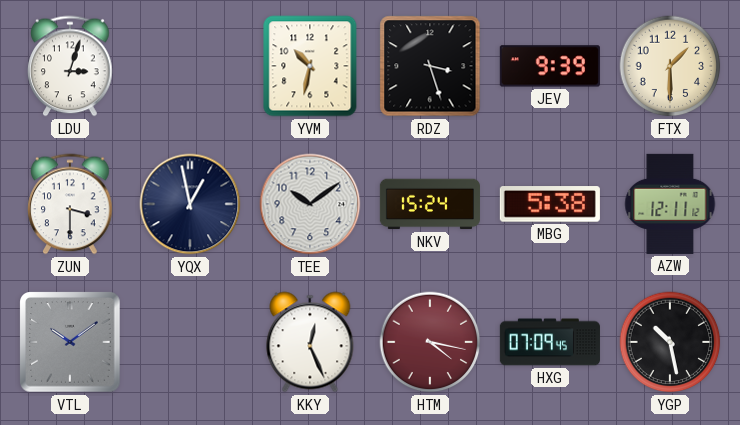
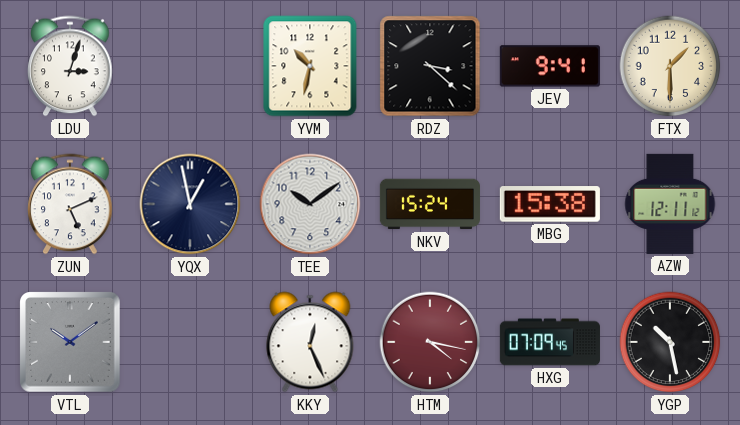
RDZ: 3:27 -> 3:22 (430, 66)
JEV: 9:39 -> 9:41 (550, 66)
ZUN: 3:30 -> 5:11 (70, 204)
MBG: 5:38 -> 15:38 (550, 204)
